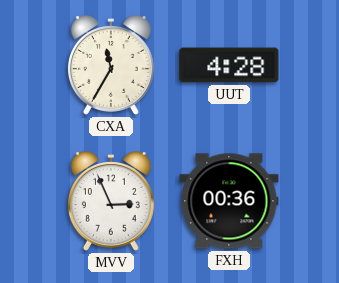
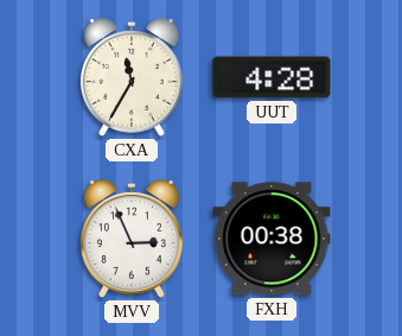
FXH: 00:36 -> 00:38 (272, 239)
